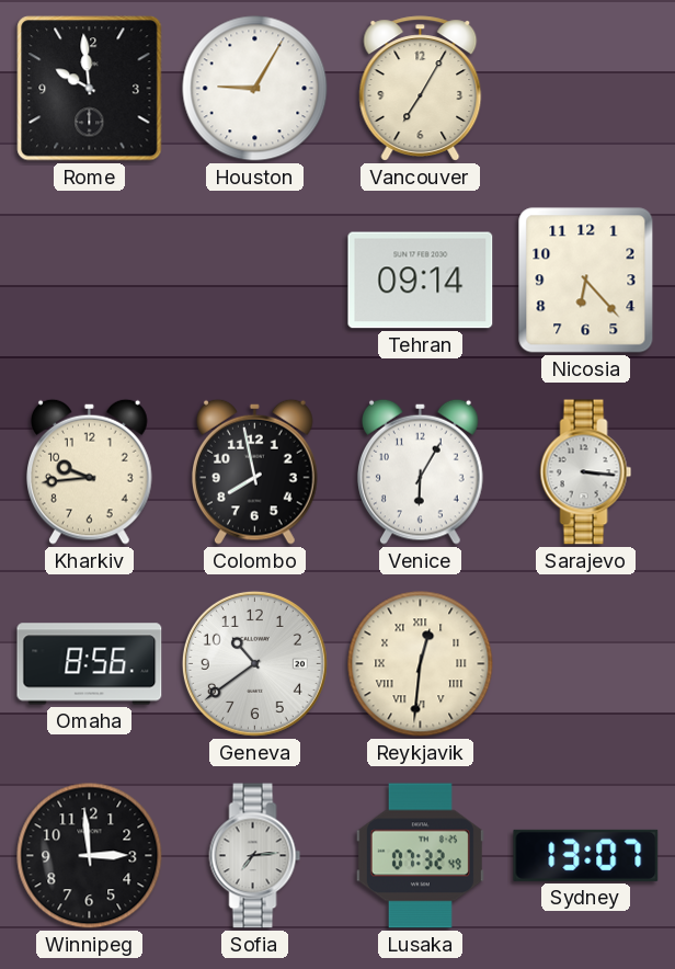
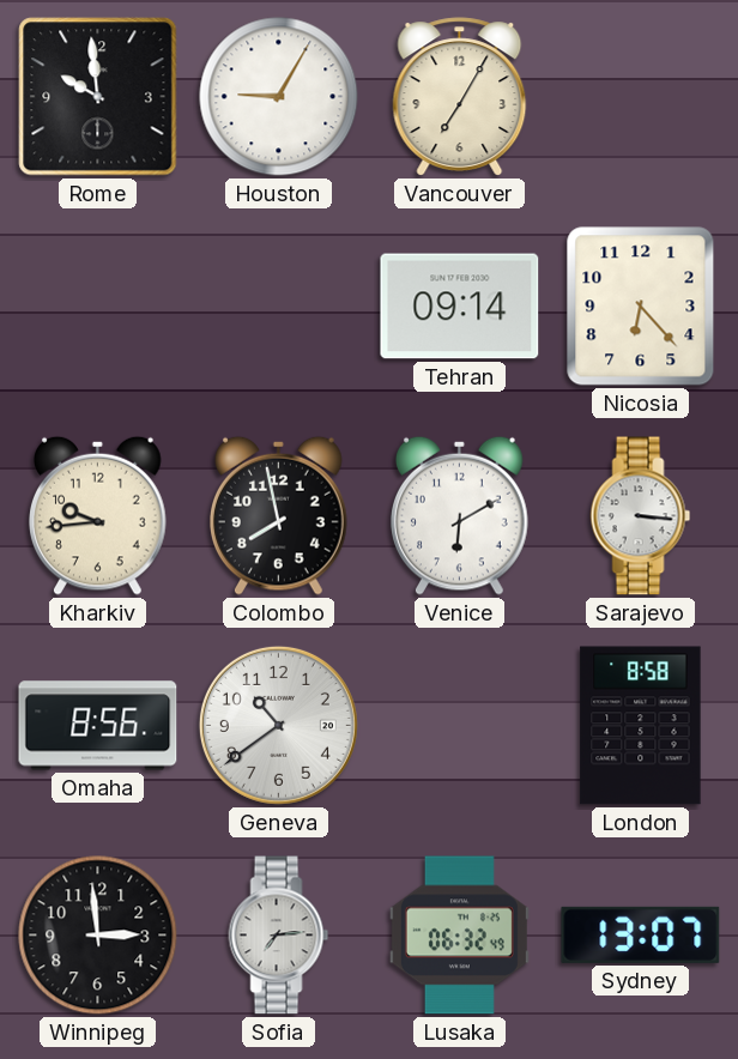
Venice: 6:05 -> 6:10 (460, 515)
Reykjavik: 12:31 -> none (421, 664)
London: none -> 8:58 (641, 726)
Lusaka: 07:32 -> 06:32 (459, 936)
